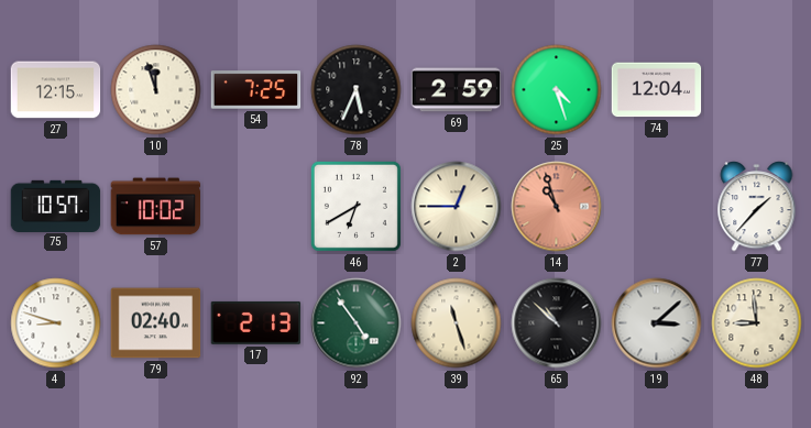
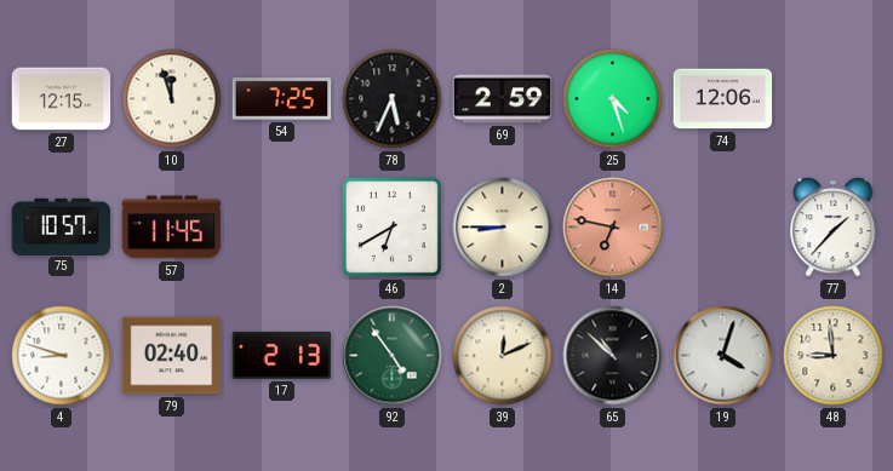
74: 12:04 -> 12:06 (723, 99)
57: 10:02 -> 11:45 (172, 228)
2: 12:45 -> 8:45 (503, 228)
14: 10:57 -> 6:47 (613, 228)
39: 11:27 -> 12:11 (503, 356)
19: 3:08 -> 4:03 (723, 356)
